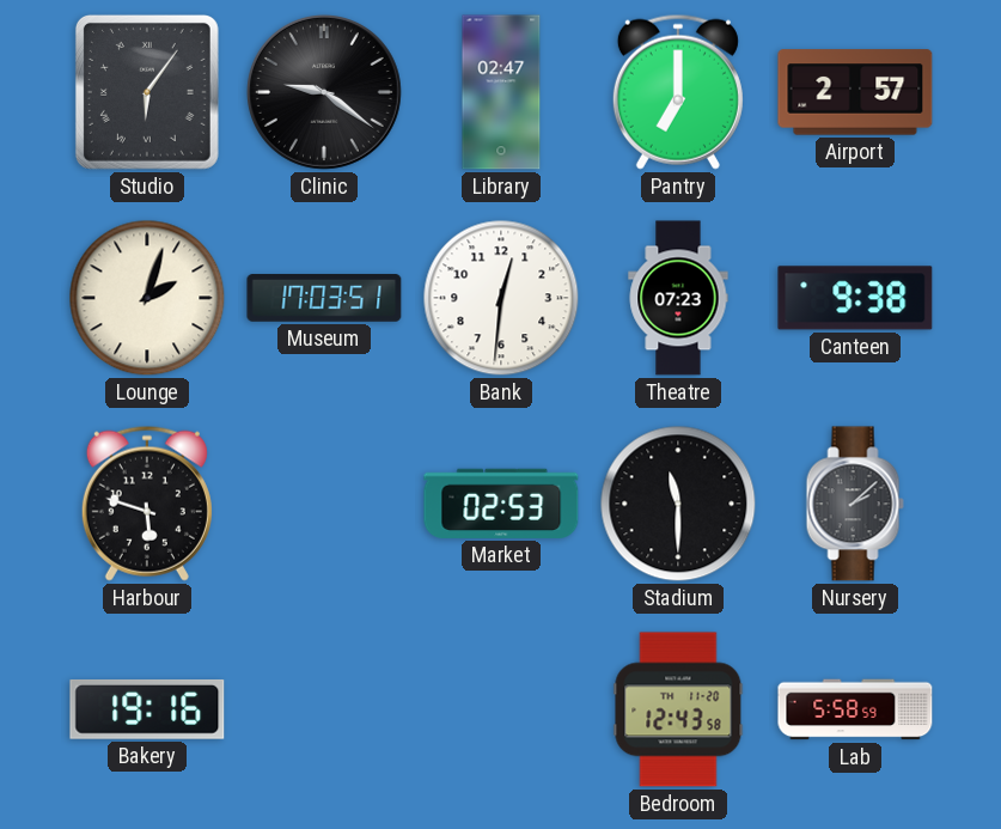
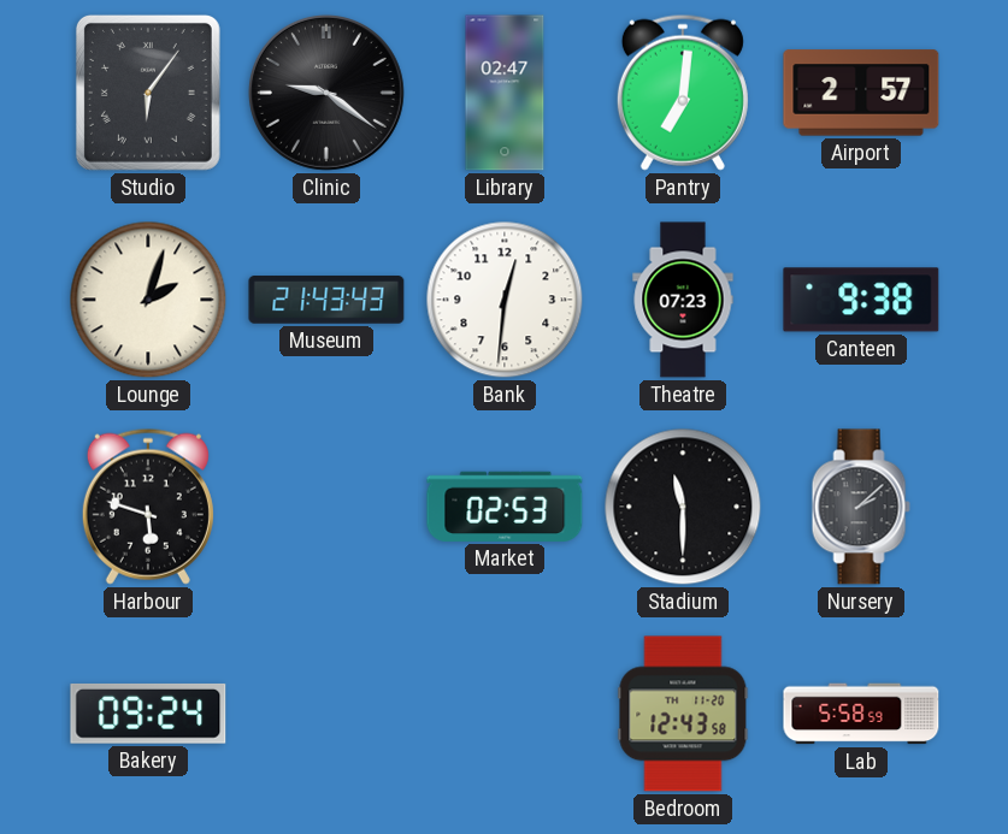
Pantry: 7:00 -> 7:01 (683, 93)
Museum: 17:03 -> 21:43 (326, 300)
Bakery: 19:16 -> 09:24 (148, 714)
